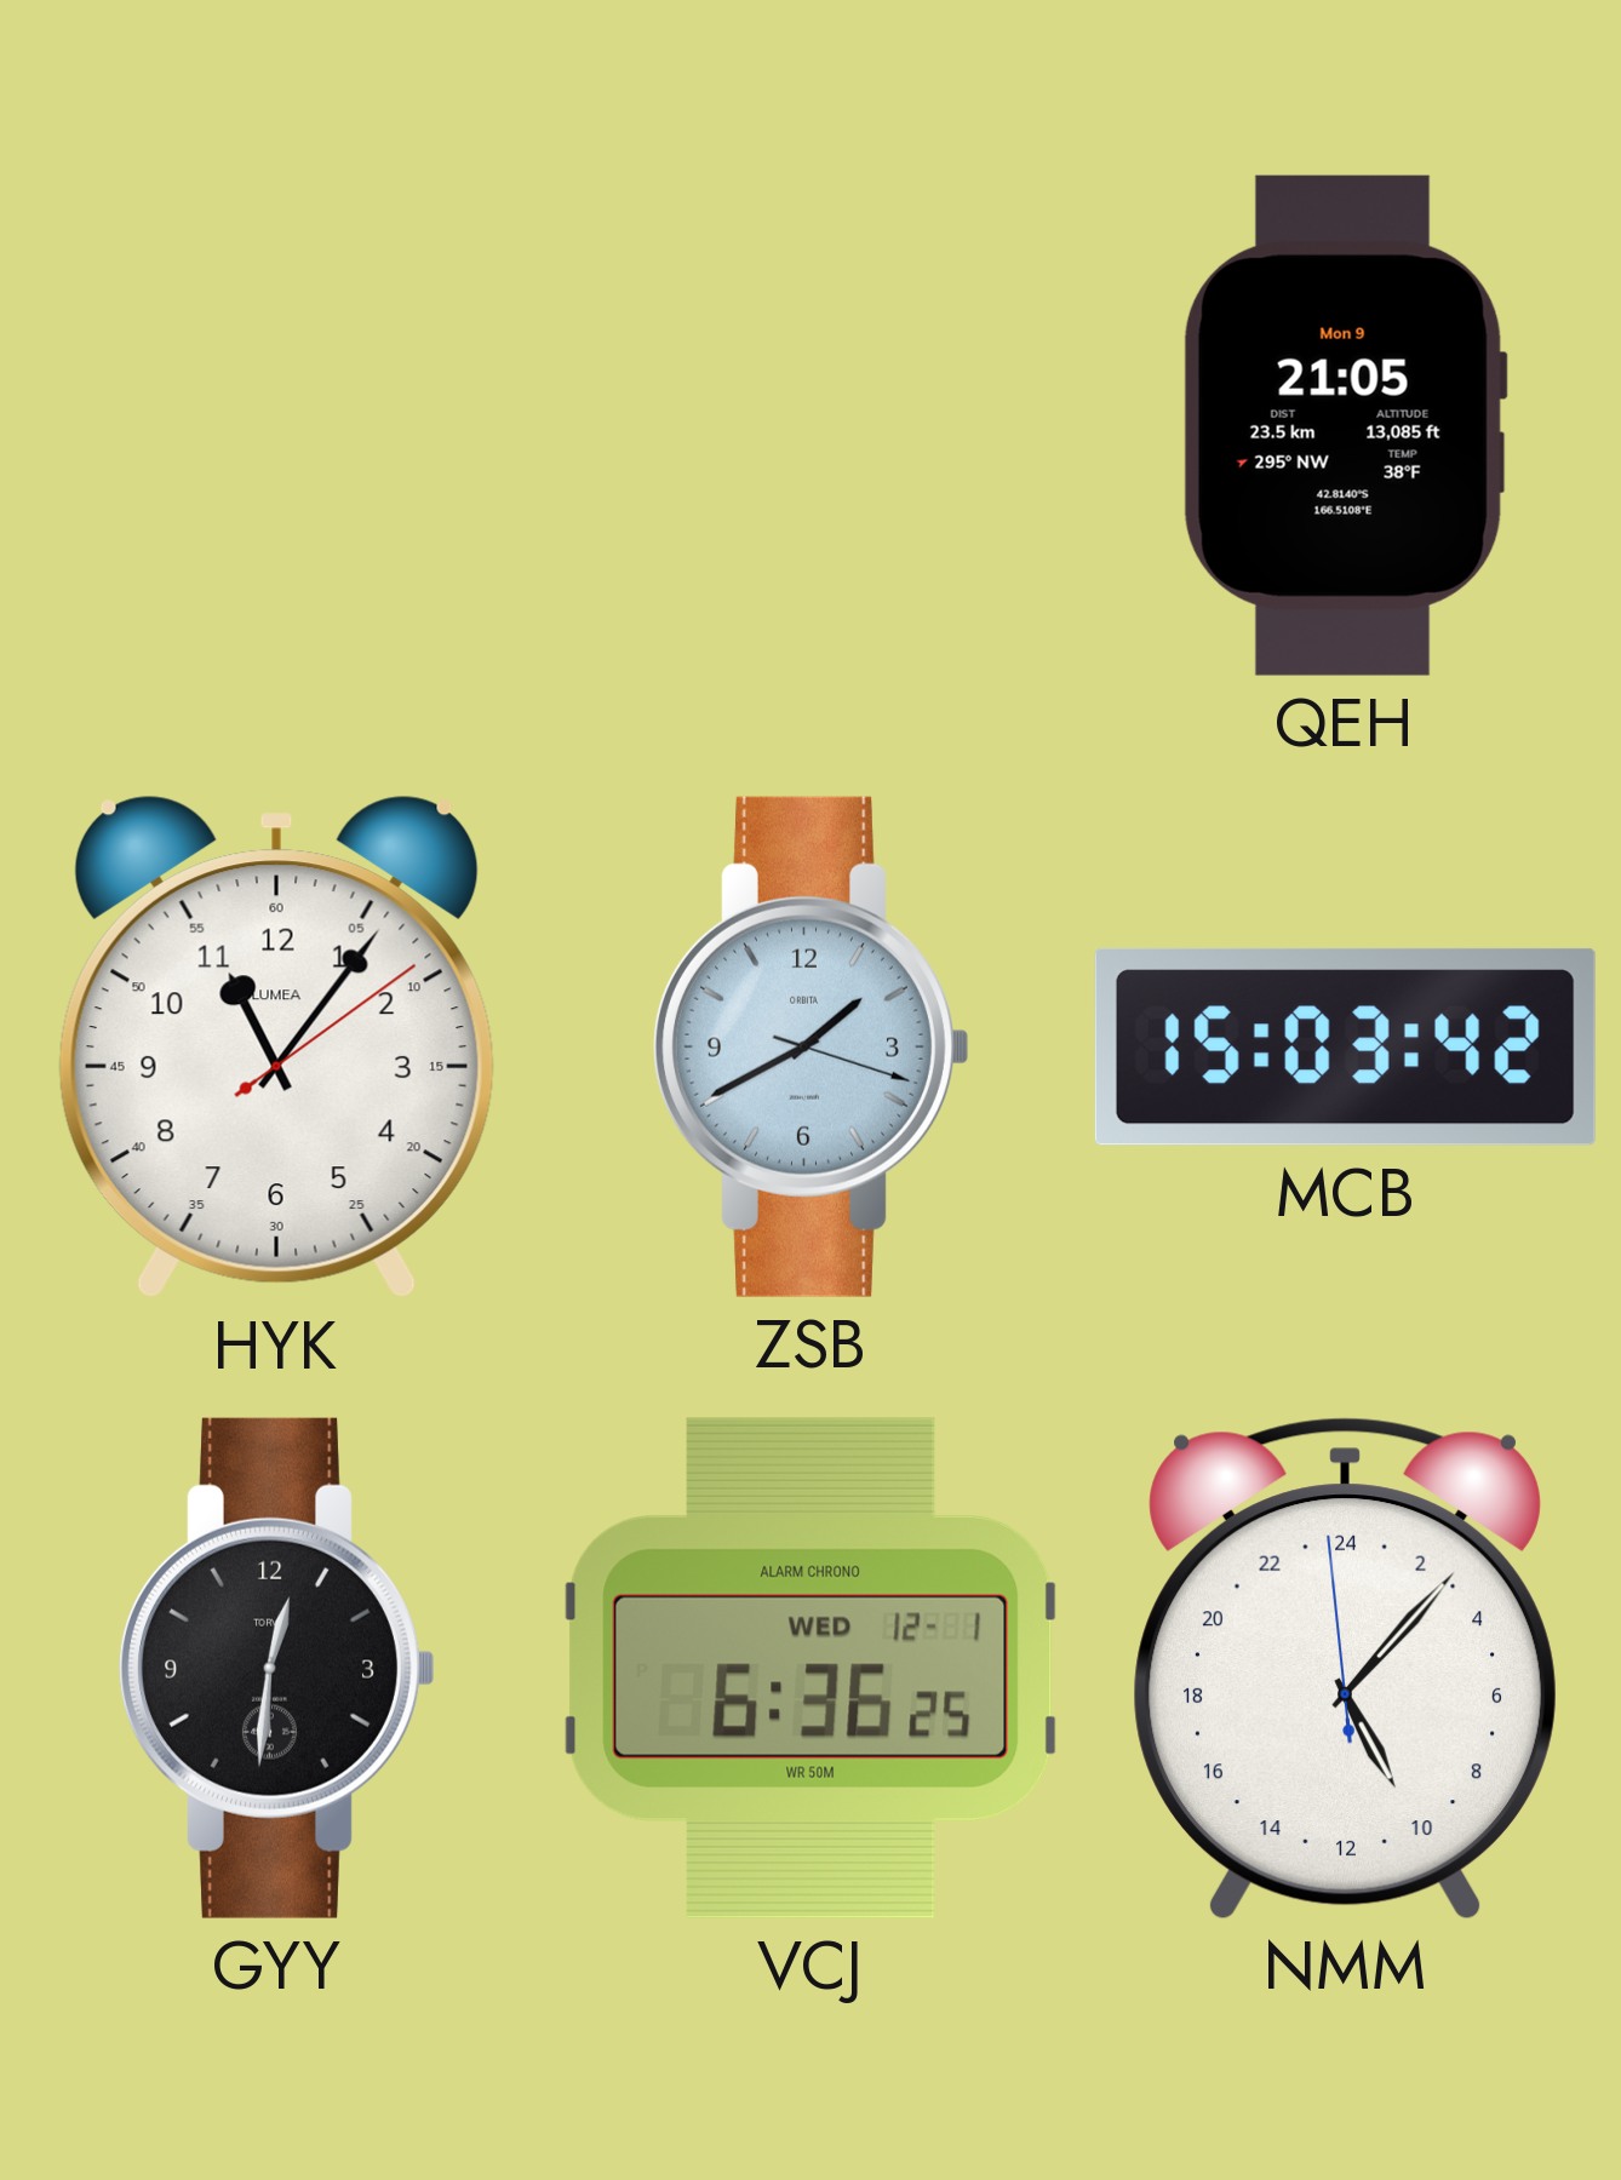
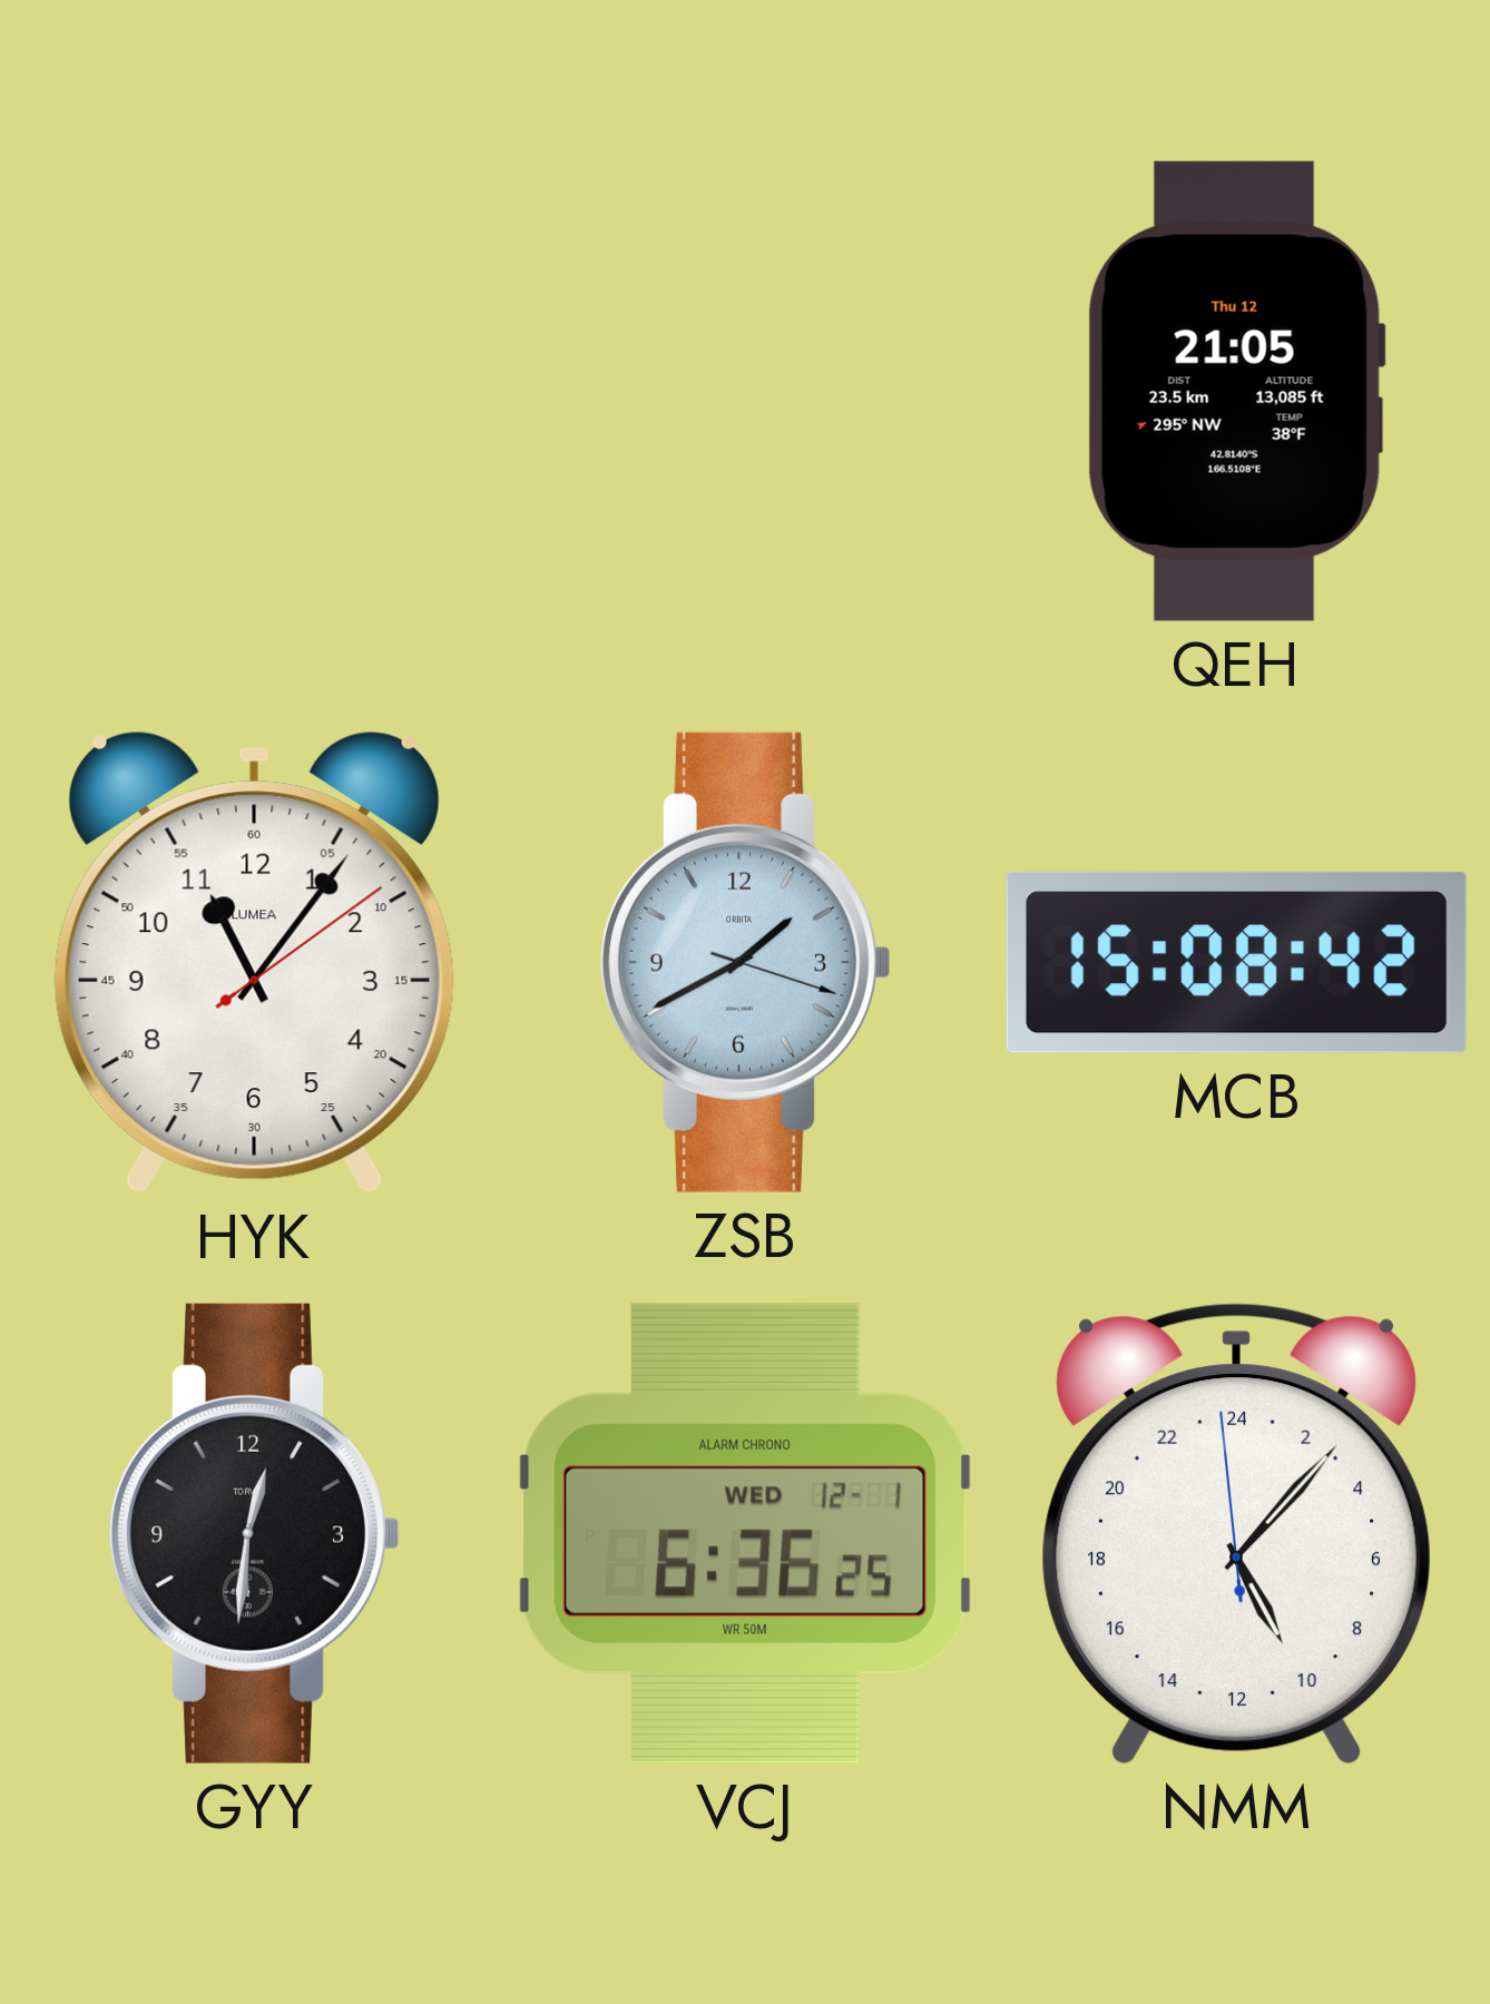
QEH date: Mon 9 -> Thu 12 (1236, 391)
MCB: 15:03 -> 15:08 (1236, 962)
